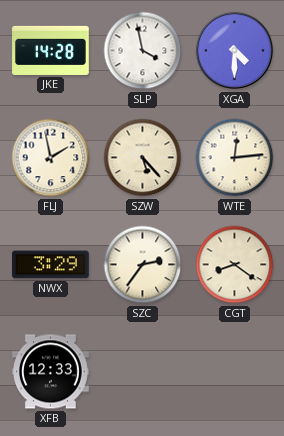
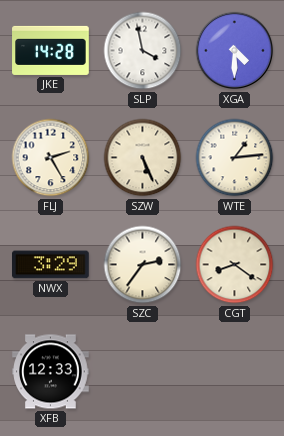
FLJ: 1:58 -> 2:25 (51, 158)
SZW: 5:23 -> 5:26 (143, 158)
WTE: 12:14 -> 1:14 (235, 158)
